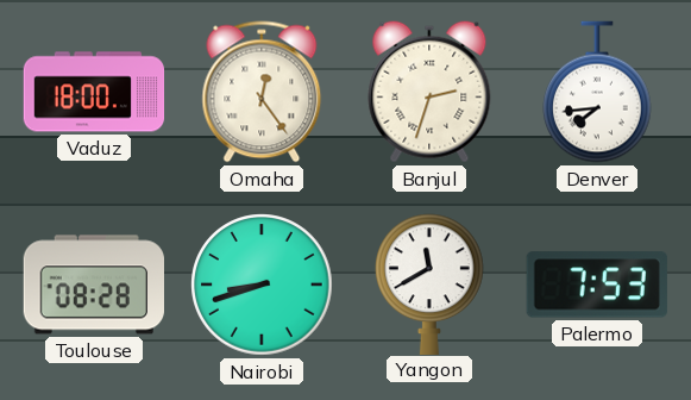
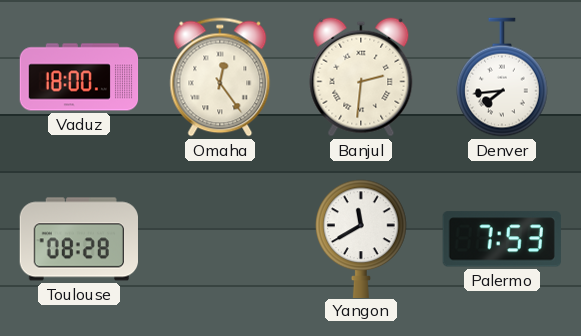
Banjul: 2:33 -> 2:31 (361, 77)
Nairobi: 8:42 -> none (262, 285)
